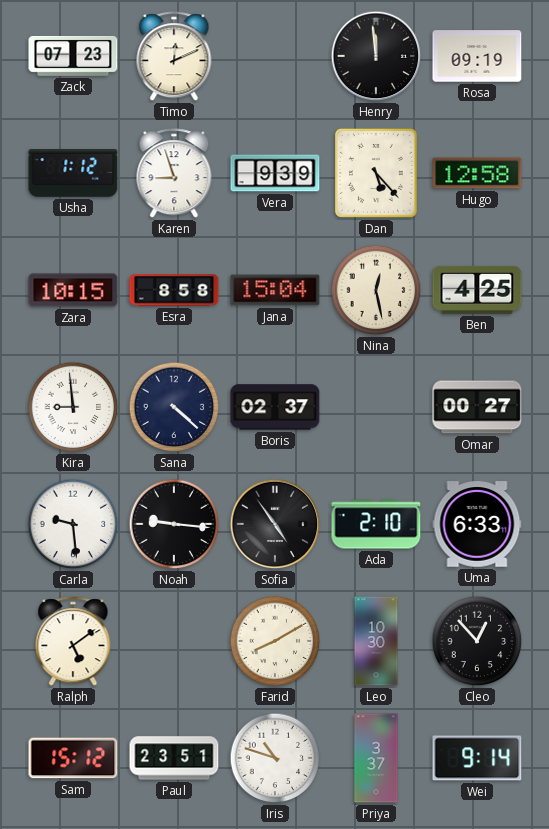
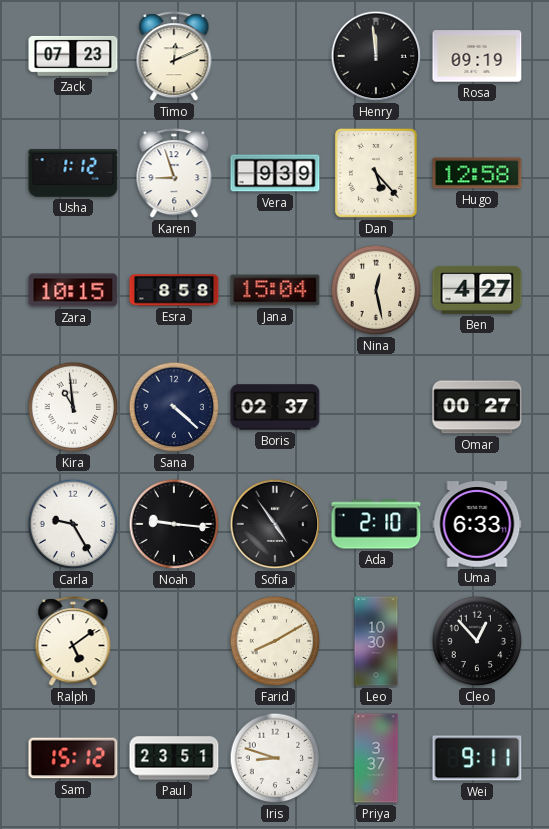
Ben: 4:25 -> 4:27 (477, 290)
Kira: 8:59 -> 10:59 (73, 407)
Carla: 9:29 -> 9:25 (73, 524)
Iris: 10:48 -> 8:48 (275, 758)
Wei: 9:14 -> 9:11 (477, 758)
